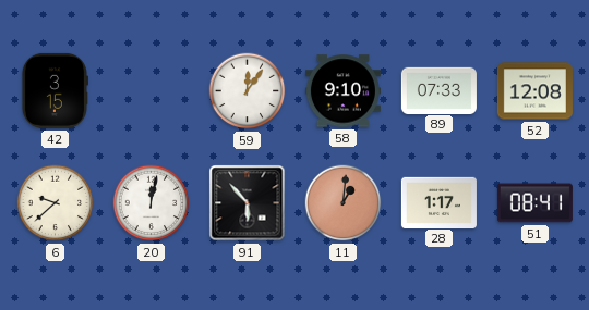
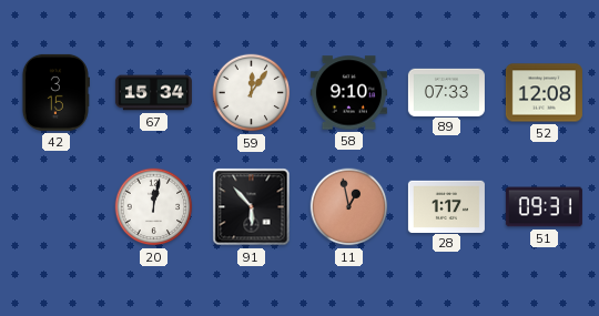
67: none -> 15:34 (153, 93)
6: 9:38 -> none (56, 203)
11: 1:01 -> 12:58 (349, 207)
51: 08:41 -> 09:31 (544, 207)
